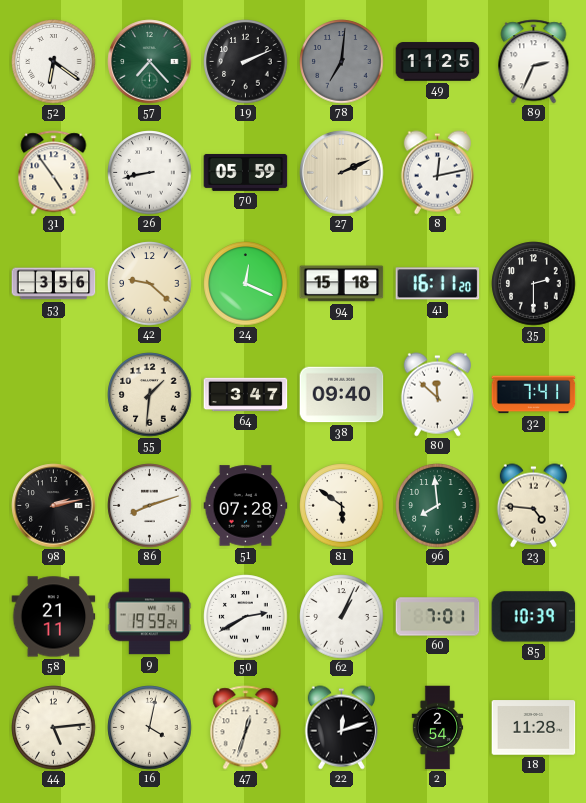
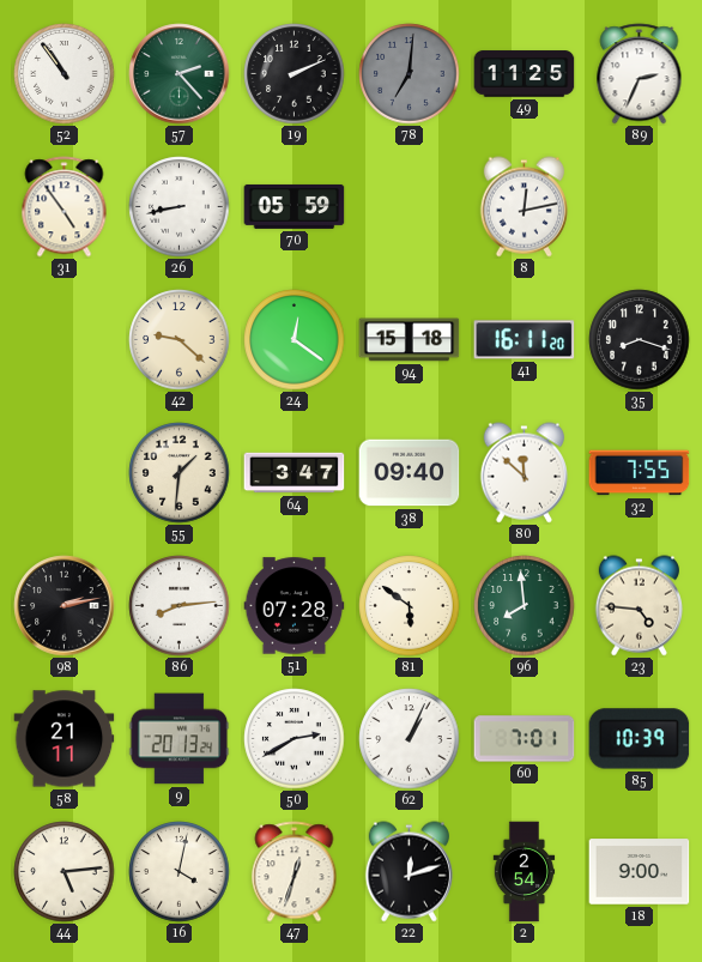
52: 6:21 -> 10:54 (65, 74)
57: 7:23 -> 2:23 (180, 74)
27: 2:11 -> none (342, 173)
53: 3:56 -> none (54, 284)
24: 12:19 -> 12:21 (295, 340)
35: 2:30 -> 8:18 (640, 340)
32: 7:41 -> 7:55 (640, 473)
86: 8:12 -> 8:14 (180, 606)
9: 19:59 -> 20:13 (180, 739)
18: 11:28 -> 9:00 (640, 872)
